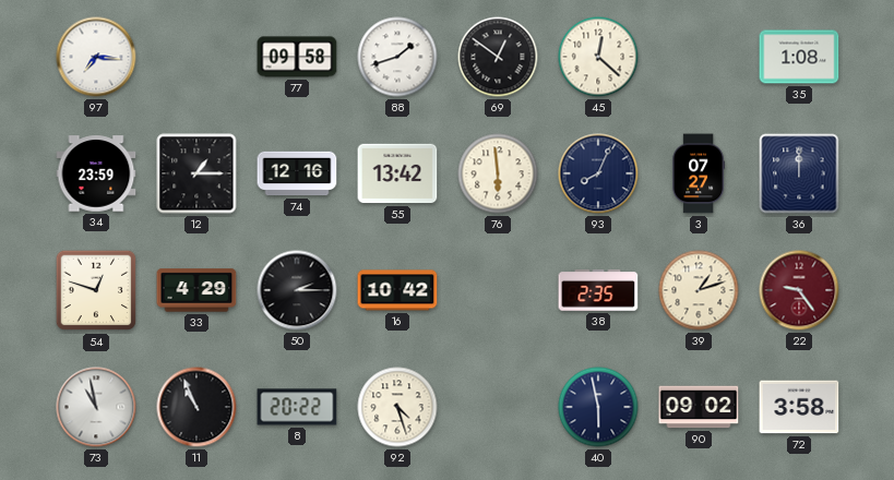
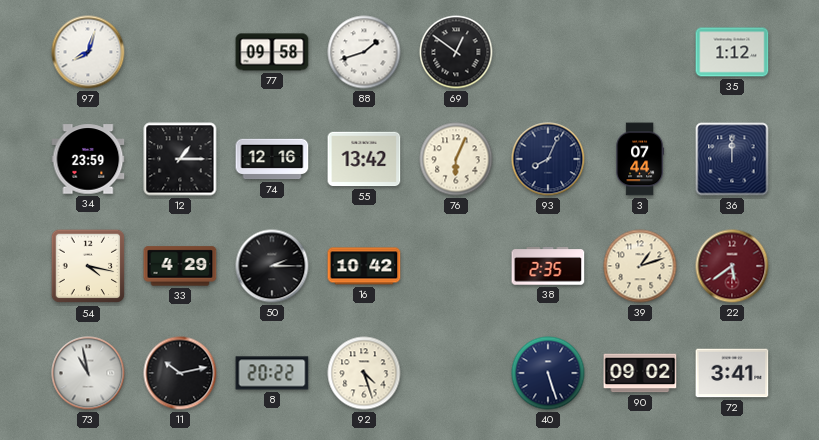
97: 7:16 -> 8:03 (88, 52)
45: 12:22 -> none (598, 57)
35: 1:08 -> 1:12 (732, 52)
76: 5:59 -> 6:04 (456, 159)
3: 07:27 -> 07:44 (640, 159)
54: 12:48 -> 4:17 (88, 266)
22: 9:24 -> 5:39 (732, 266)
11: 10:56 -> 10:13 (180, 373)
40: 5:58 -> 5:27 (548, 373)
72: 3:58 -> 3:41 (732, 373)
